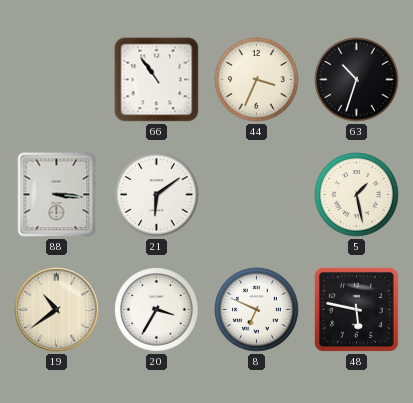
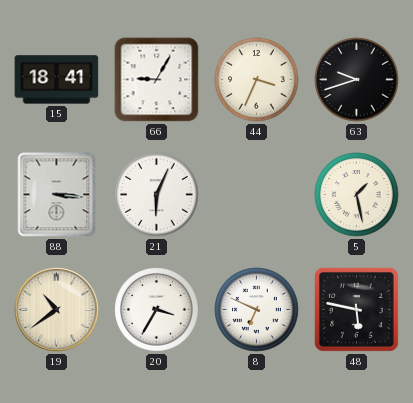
15: none -> 18:41 (57, 80)
66: 10:54 -> 9:05 (157, 80)
63: 10:33 -> 9:42 (357, 80)
21: 6:09 -> 6:04 (157, 195)
